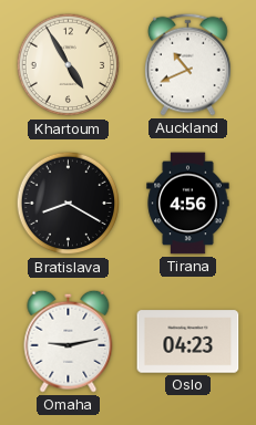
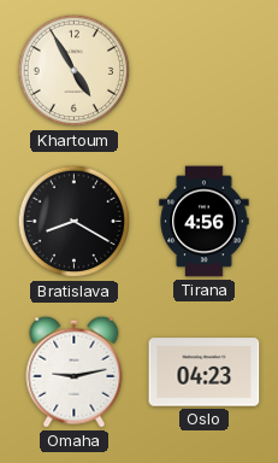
Auckland: 10:41 -> none (188, 64)
